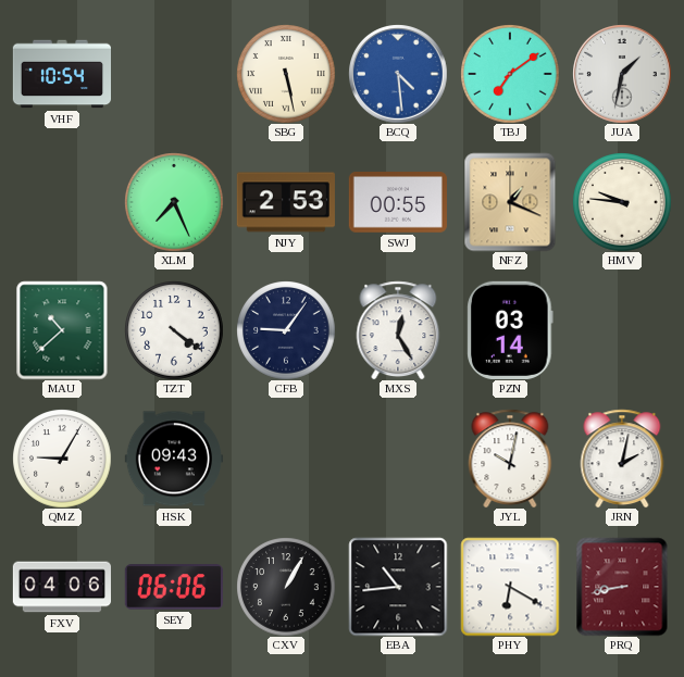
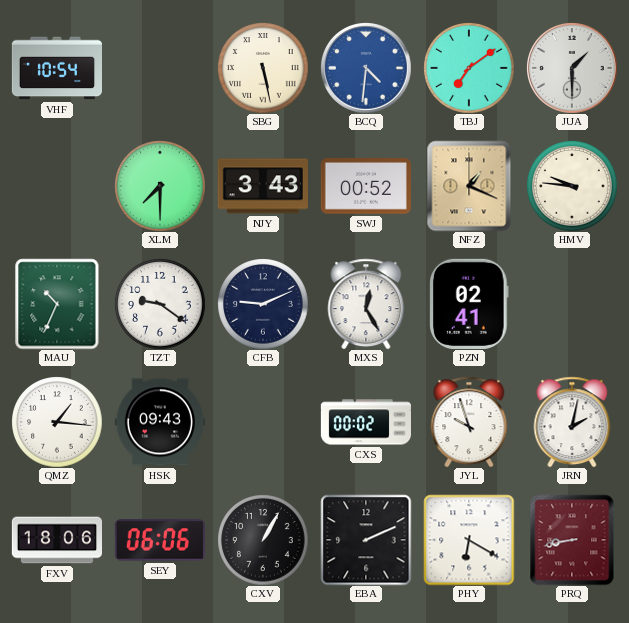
BCQ: 4:29 -> 4:31 (366, 68)
JUA: 1:32 -> 1:30 (572, 68)
XLM: 7:26 -> 7:30 (160, 186)
NJY: 2:53 -> 3:43 (263, 186)
SWJ: 00:55 -> 00:52 (366, 187)
MAU: 10:38 -> 10:34 (57, 304)
TZT: 4:21 -> 9:21 (160, 304)
CFB: 9:06 -> 9:11 (263, 304)
PZN: 03:14 -> 02:41 (469, 304)
QMZ: 9:05 -> 1:16 (57, 422)
CXS: none -> 00:02 (365, 422)
JYL: 10:02 -> 9:57 (469, 422)
FXV: 04:06 -> 18:06 (56, 540)
EBA: 10:44 -> 2:11 (366, 540)
